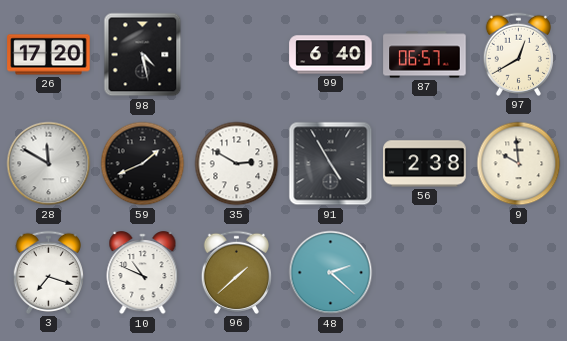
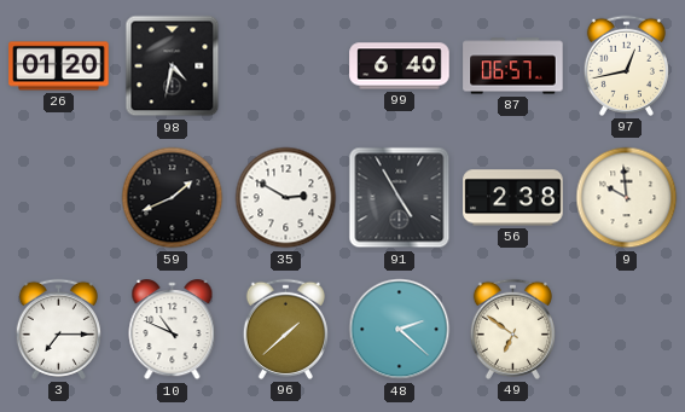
26: 17:20 -> 01:20 (59, 66)
98: 4:28 -> 4:32 (173, 66)
97: 12:40 -> 12:43 (626, 65)
28: 11:50 -> none (49, 164)
3: 7:18 -> 7:15 (58, 329)
49: none -> 6:51 (512, 329)
